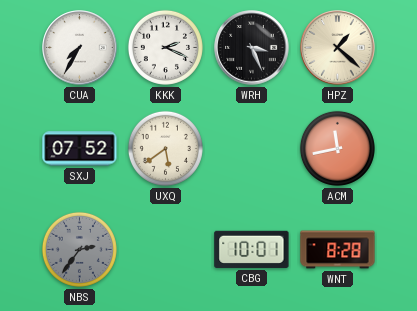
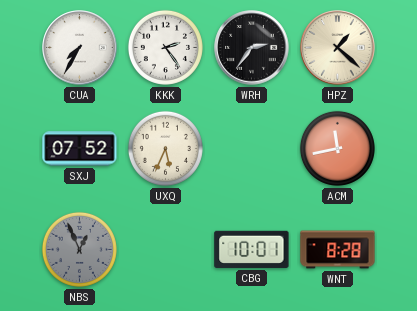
KKK: 2:19 -> 2:24 (165, 47)
WRH: 3:26 -> 2:36 (252, 48)
UXQ: 5:39 -> 5:34 (165, 148)
NBS: 2:36 -> 12:56 (79, 249)
